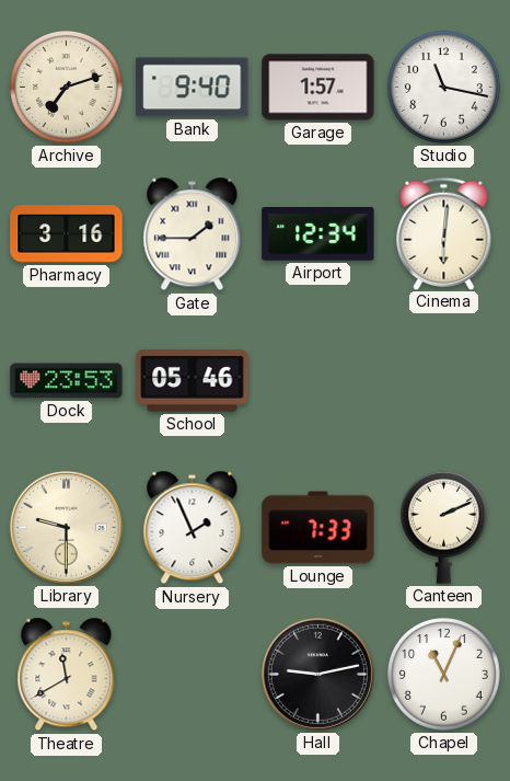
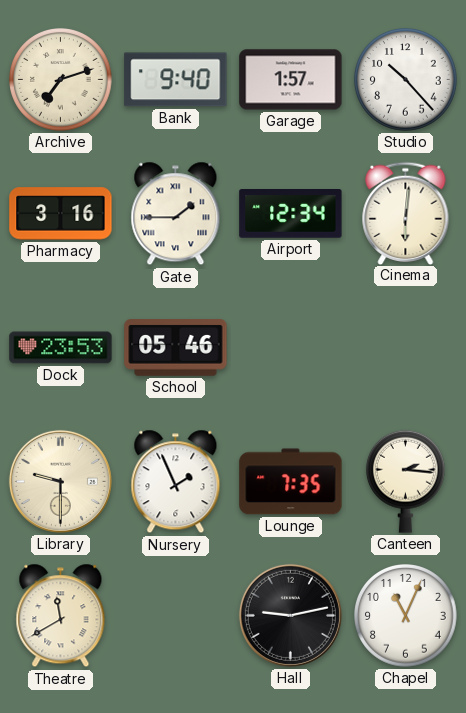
Studio: 11:17 -> 10:23 (406, 80)
Lounge: 7:33 -> 7:35 (291, 482)
Canteen: 2:11 -> 2:16 (405, 481)
